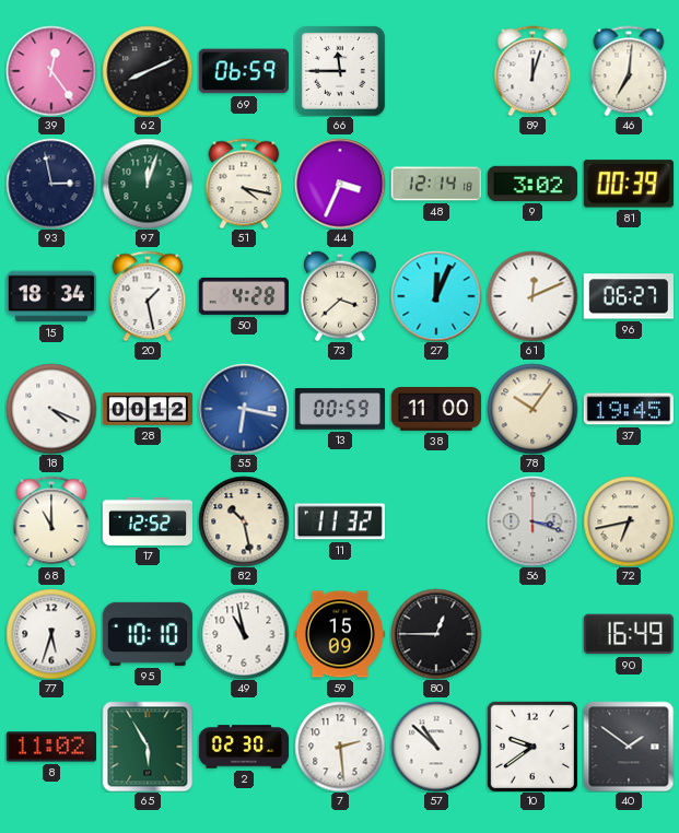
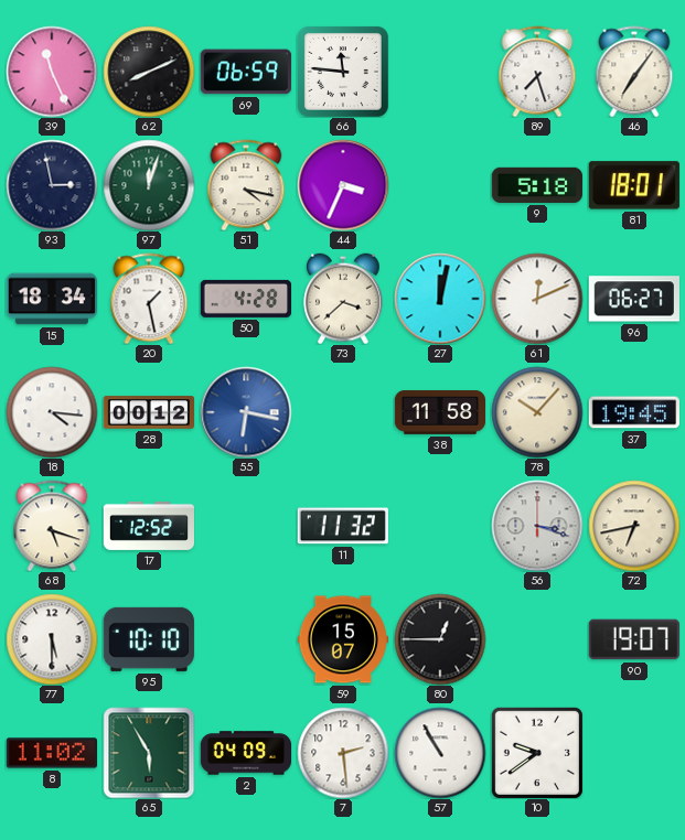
39: 12:24 -> 11:26 (52, 72)
66: 11:45 -> 11:46 (343, 72)
89: 12:03 -> 7:27 (537, 72)
46: 7:01 -> 7:06 (634, 72)
48: 12:14 -> none (435, 184)
9: 3:02 -> 5:18 (537, 185)
81: 00:39 -> 18:01 (634, 185)
27: 12:04 -> 12:02 (440, 299)
18: 4:19 -> 4:16 (52, 412)
13: 00:59 -> none (339, 409)
38: 11:00 -> 11:58 (439, 412)
78: 10:06 -> 10:07 (537, 412)
68: 11:00 -> 5:18 (52, 526)
82: 10:28 -> none (244, 521)
77: 5:33 -> 5:30 (52, 639)
49: 10:58 -> none (244, 634)
59: 15:09 -> 15:07 (342, 639)
90: 16:49 -> 19:07 (634, 639)
2: 02:30 -> 04:09 (246, 753)
57: 10:52 -> 10:55 (440, 753)
40: 1:51 -> none (629, 747)
